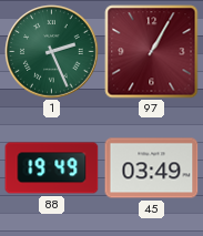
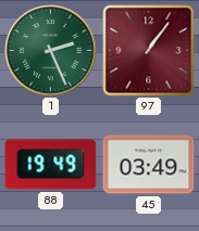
97: 1:05 -> 1:06 (149, 51)
